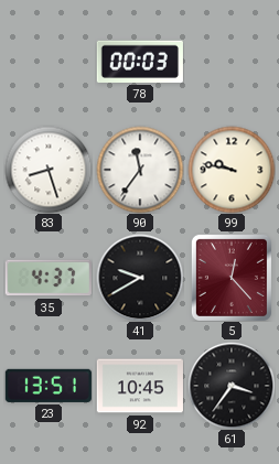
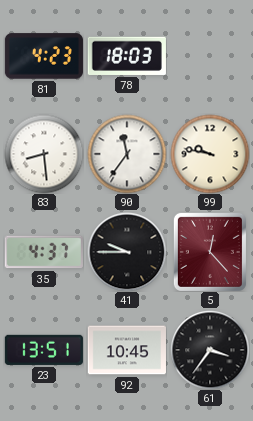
81: none -> 4:23 (44, 56)
78: 00:03 -> 18:03 (127, 56)
83: 8:27 -> 8:29 (44, 154)
41: 9:40 -> 9:45 (127, 252)
